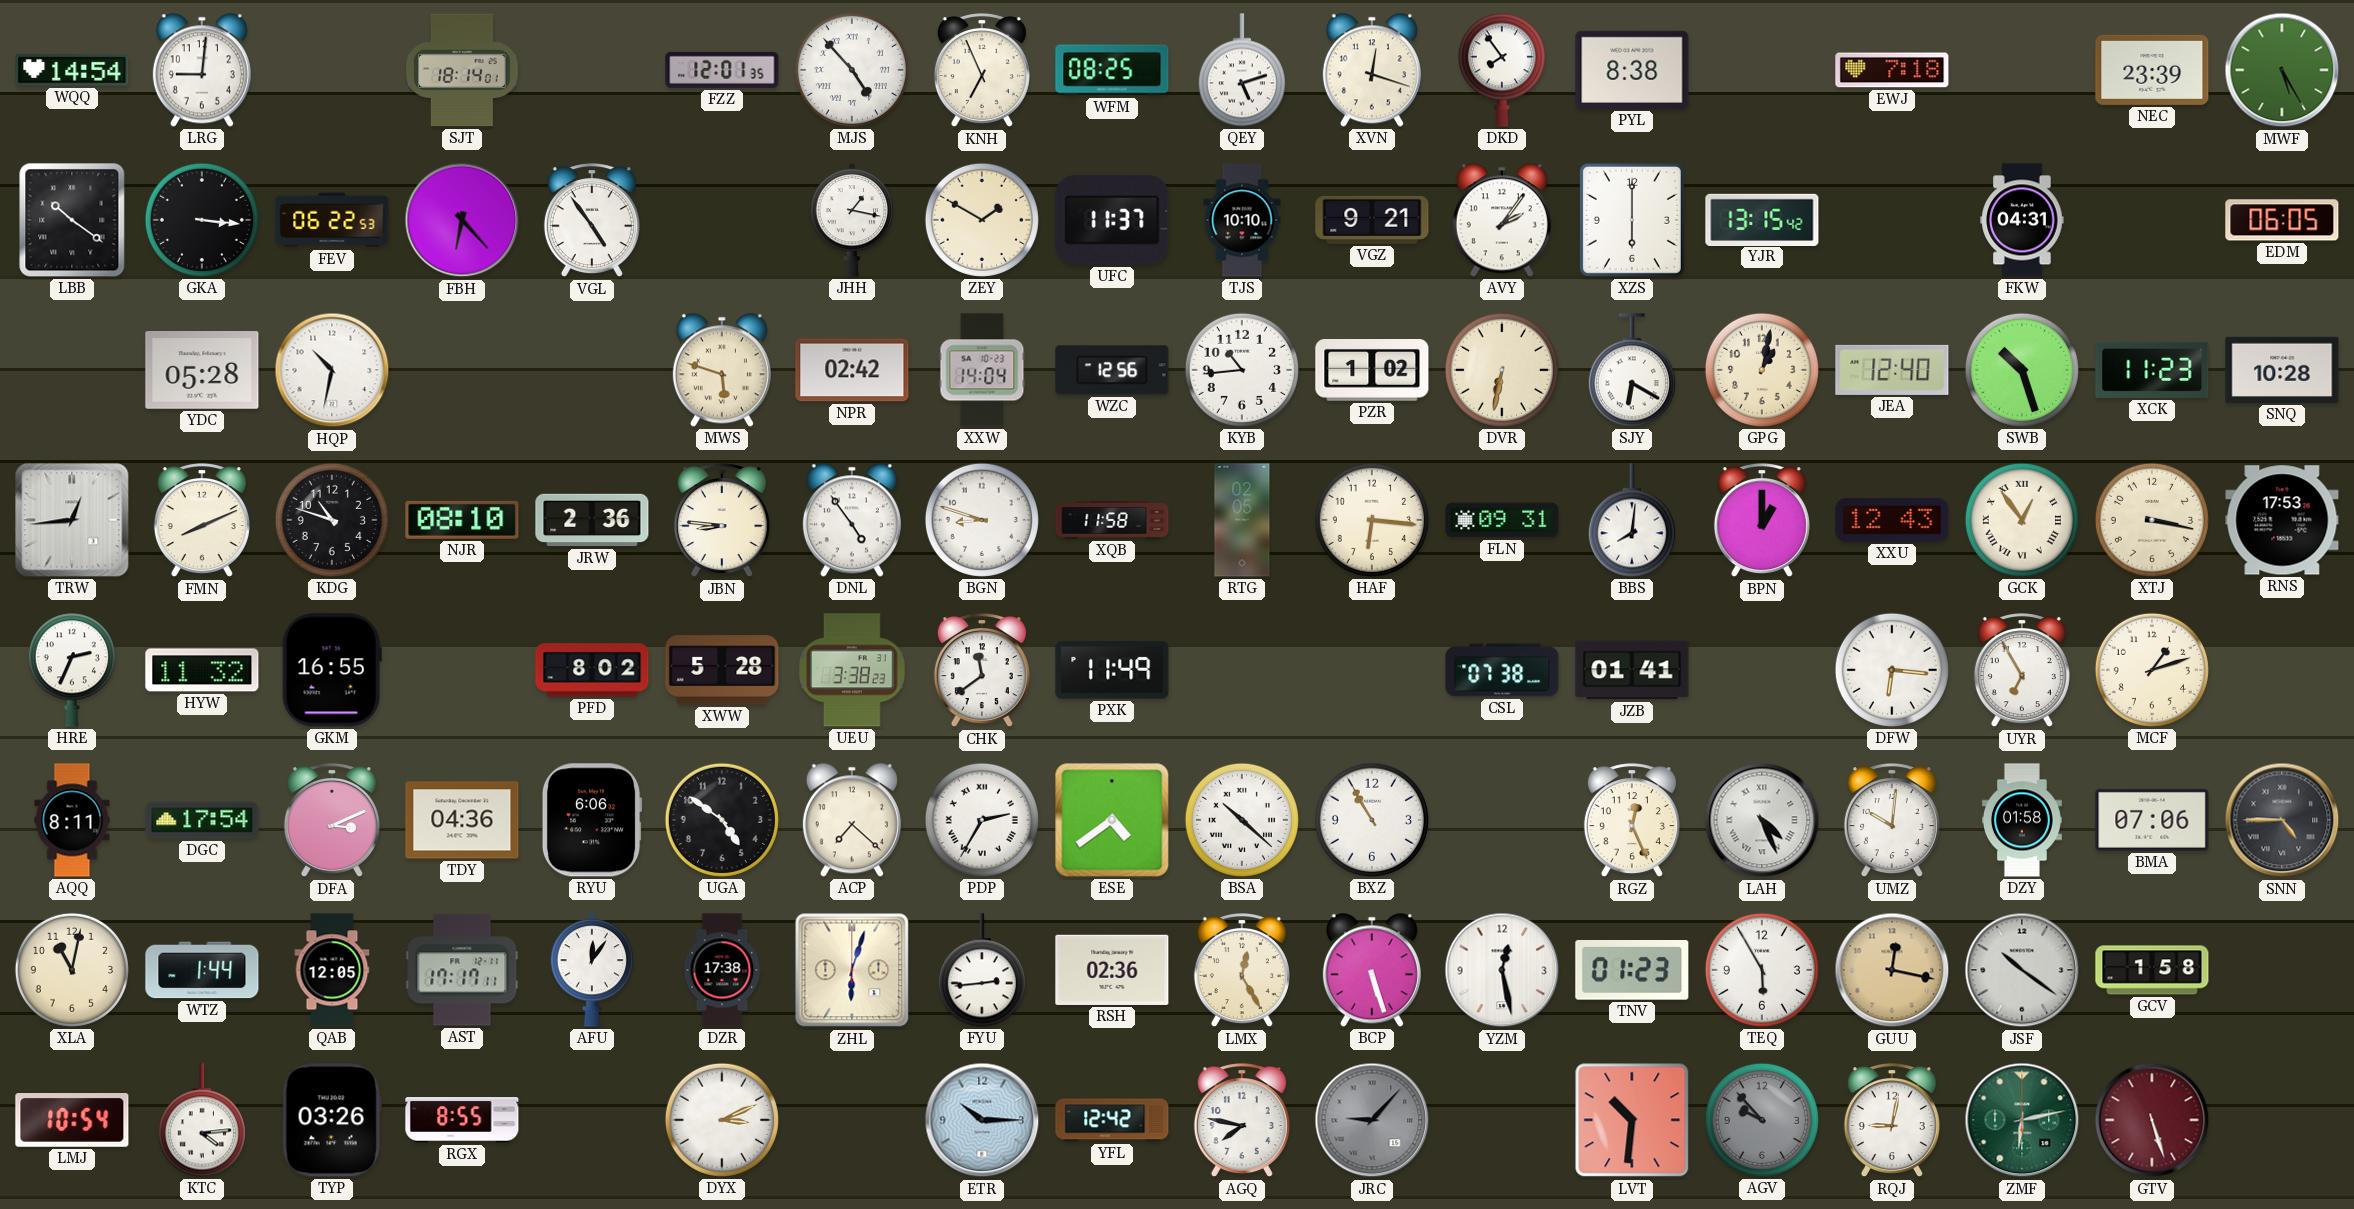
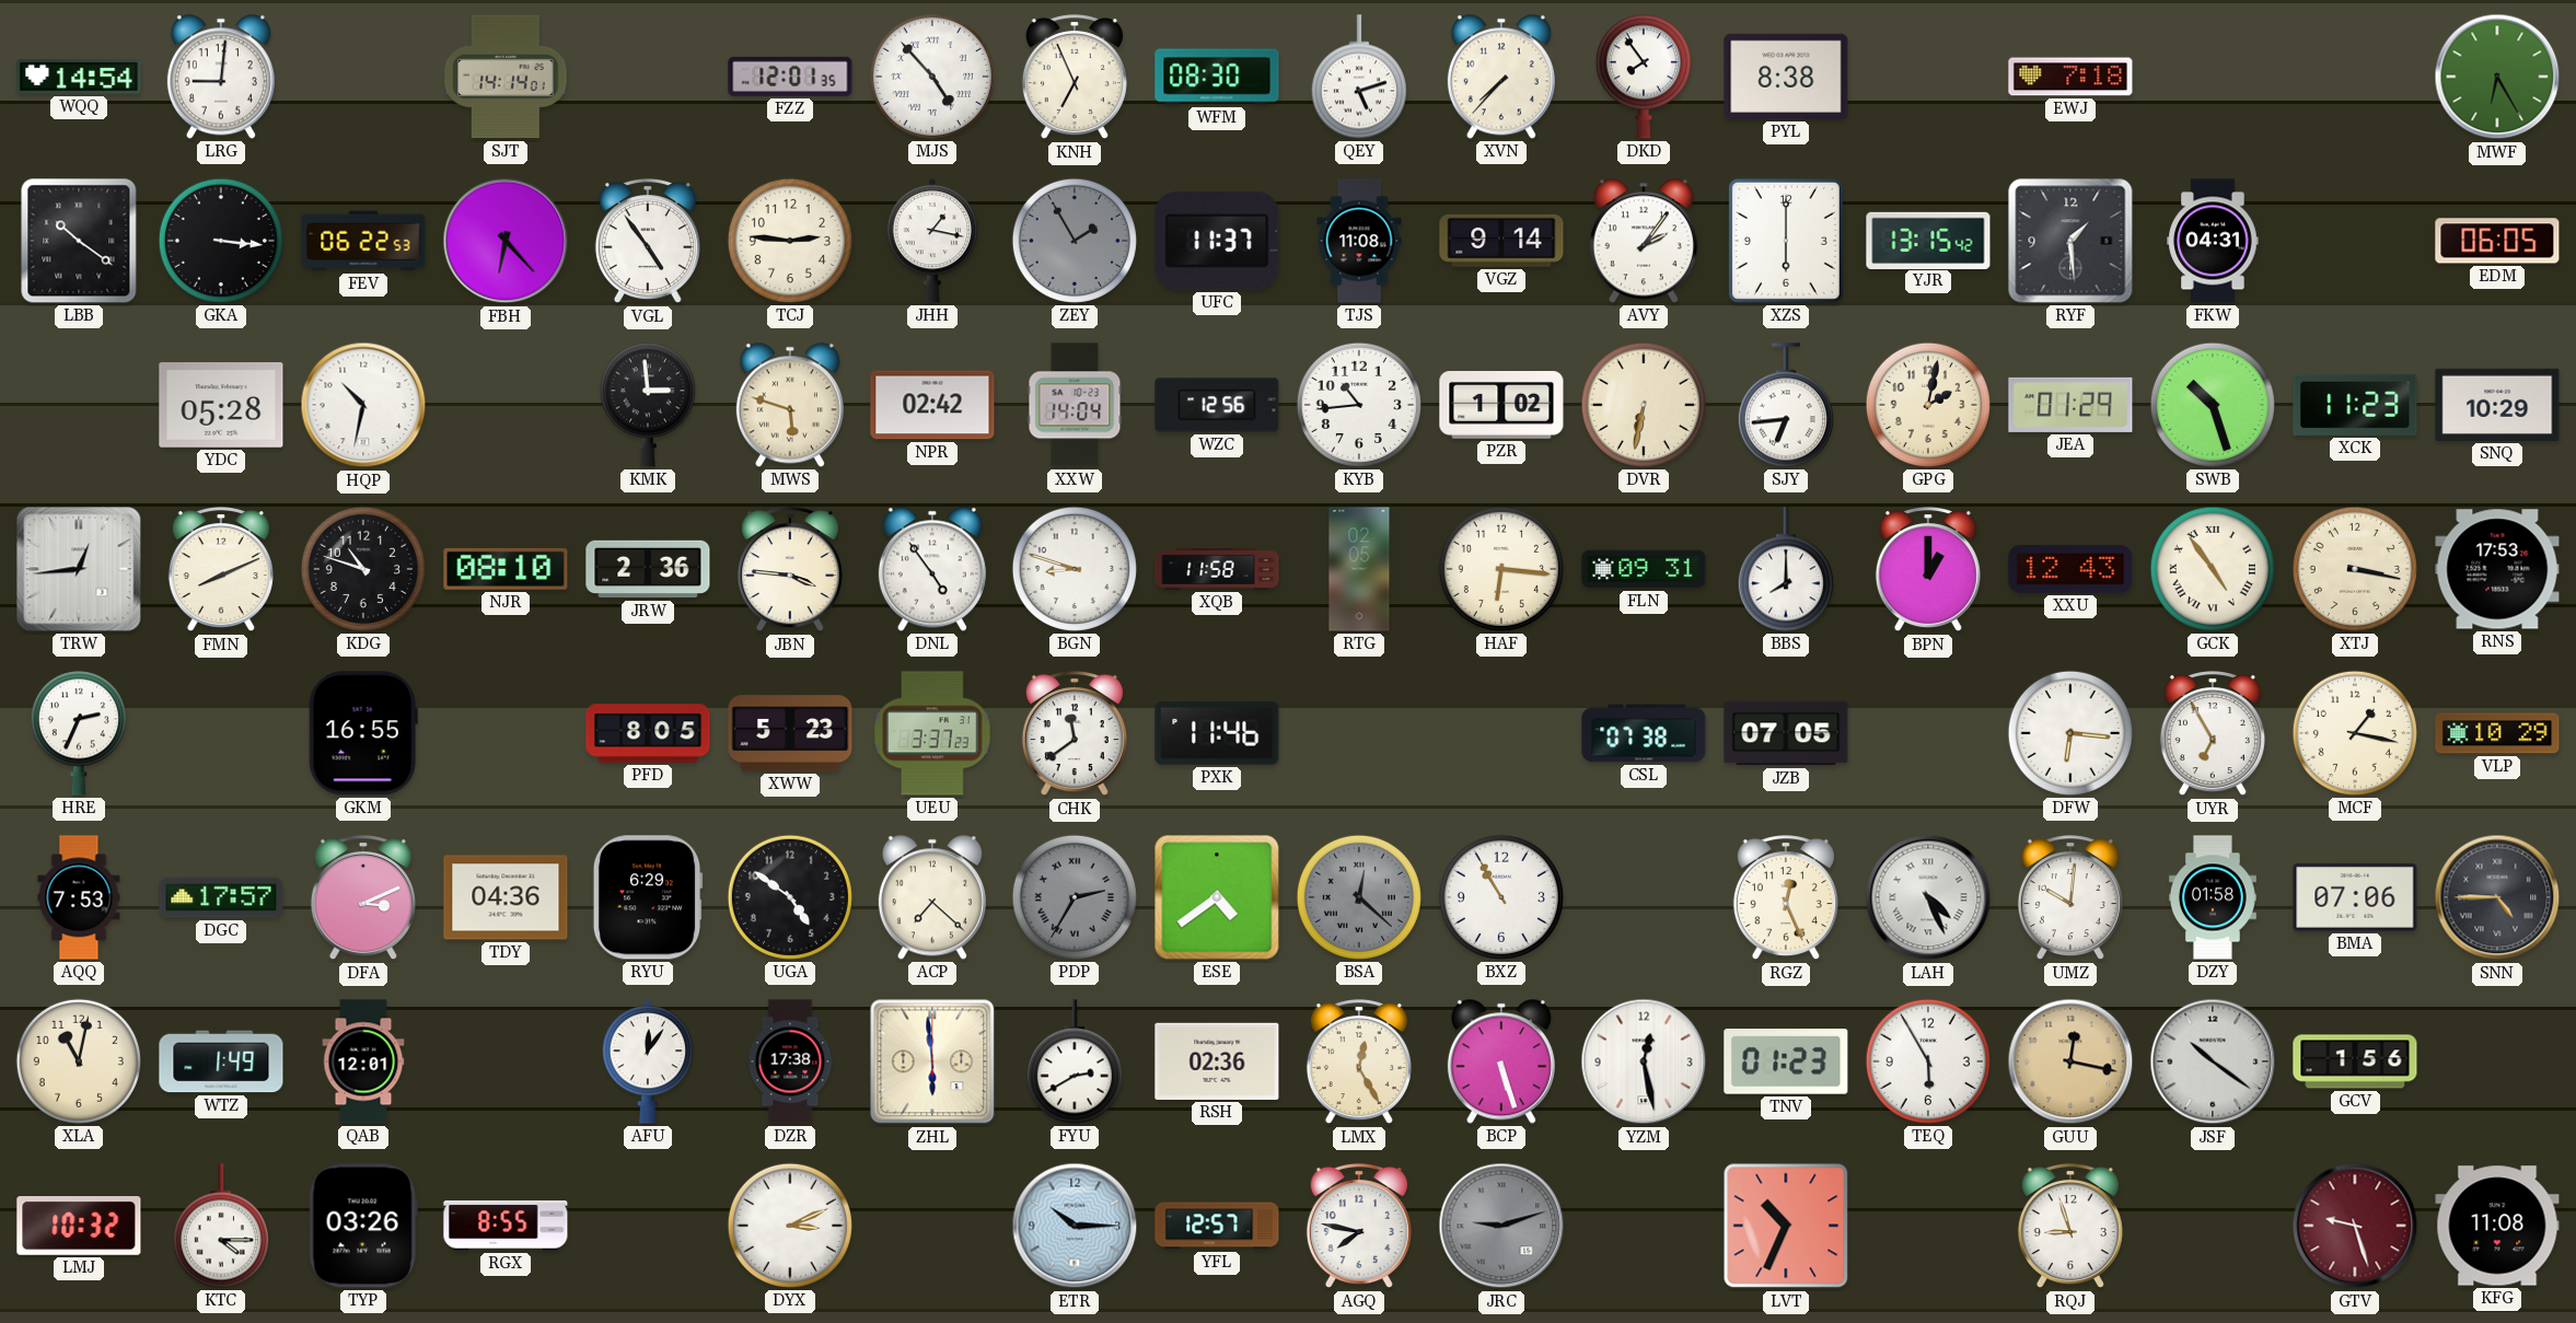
SJT: 18:14 -> 14:14 (506, 77)
WFM: 08:25 -> 08:30 (1217, 77)
XVN: 12:18 -> 7:37 (1501, 77)
NEC: 23:39 -> none (2152, 70)
MWF: 5:25 -> 6:25 (2497, 77)
TCJ: none -> 2:46 (790, 241)
ZEY: 1:50 -> 1:55 (1075, 241)
ZEY dial: cream -> grey (1075, 241)
TJS: 10:10 -> 11:08 (1359, 241)
VGZ: 9:21 -> 9:14 (1501, 241)
RYF: none -> 1:29 (2070, 241)
KMK: none -> 2:59 (648, 405)
SJY: 6:20 -> 6:44 (1786, 405)
GPG: 1:02 -> 2:02 (1928, 405)
JEA: 12:40 -> 01:29 (2070, 405)
SNQ: 10:28 -> 10:29 (2497, 405)
JBN: 8:46 -> 3:46 (790, 570)
BBS: 8:01 -> 8:00 (1786, 569)
GCK: 12:54 -> 4:54 (2213, 569)
HYW: 11:32 -> none (202, 670)
PFD: 8:02 -> 8:05 (648, 733)
XWW: 5:28 -> 5:23 (790, 733)
UEU: 3:38 -> 3:37 (933, 733)
PXK: 11:49 -> 11:46 (1217, 733)
JZB: 01:41 -> 07:05 (1786, 733)
MCF: 1:12 -> 1:17 (2355, 733)
VLP: none -> 10:29 (2497, 733)
AQQ: 8:11 -> 7:53 (79, 897)
DGC: 17:54 -> 17:57 (221, 897)
RYU: 6:06 -> 6:29 (648, 897)
PDP dial: white -> grey (1075, 897)
BSA: 10:22 -> 12:22 (1359, 897)
BSA dial: white -> grey (1359, 897)
WTZ: 1:44 -> 1:49 (221, 1061)
QAB: 12:05 -> 12:01 (363, 1061)
AST: 17:17 -> none (462, 970)
ZHL: 6:03 -> 5:59 (932, 1061)
FYU: 2:44 -> 2:40 (1075, 1061)
GCV: 1:58 -> 1:56 (2355, 1061)
LMJ: 10:54 -> 10:32 (79, 1227)
KTC: 4:14 -> 4:15 (221, 1226)
YFL: 12:42 -> 12:57 (1217, 1226)
JRC: 9:07 -> 9:12 (1501, 1226)
LVT: 10:31 -> 10:34 (1786, 1226)
AGV: 9:53 -> none (1762, 1120)
RQJ: 9:02 -> 8:57 (2070, 1227)
ZMF: 6:13 -> none (2022, 1120)
GTV: 5:27 -> 9:27 (2355, 1226)
KFG: none -> 11:08 (2497, 1226)
